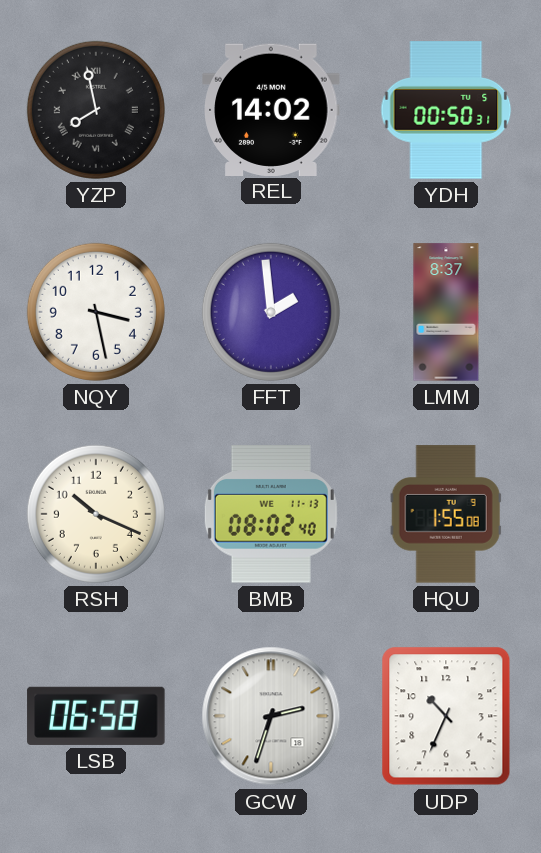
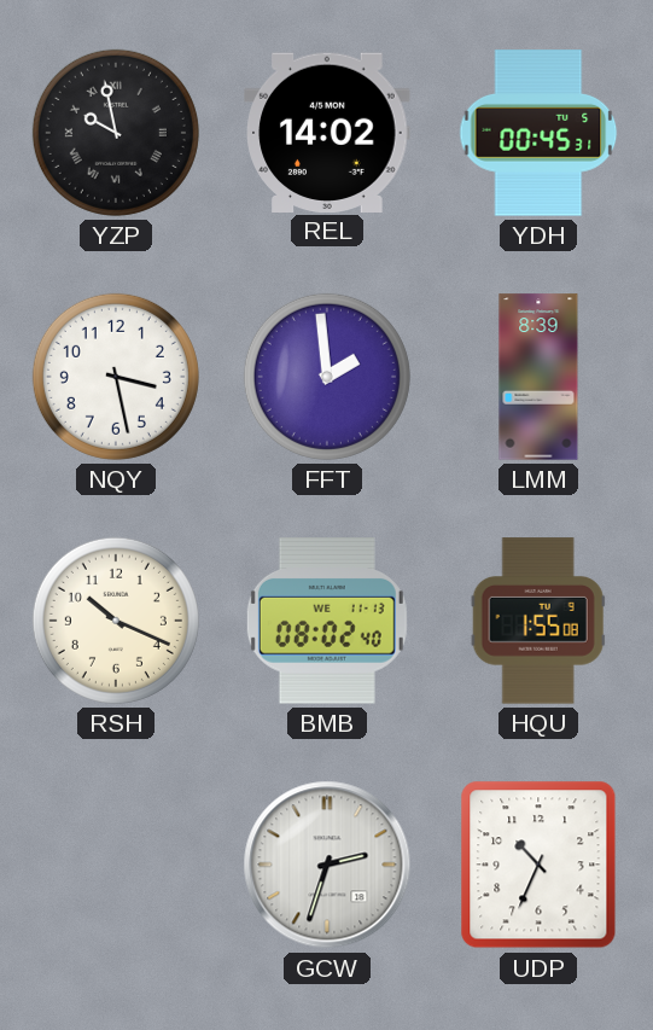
YZP: 7:58 -> 9:58 (116, 133)
YDH: 00:50 -> 00:45 (538, 133)
LMM: 8:37 -> 8:39 (538, 377)
LSB: 06:58 -> none (96, 716)
